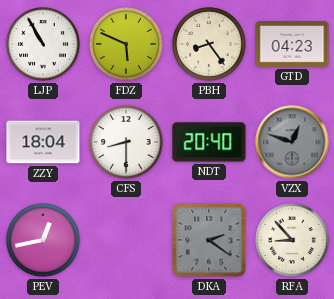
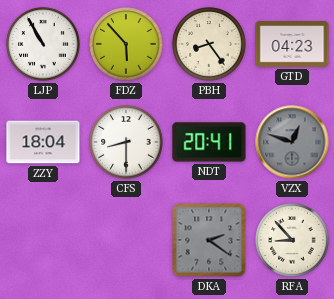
FDZ: 5:49 -> 5:53 (126, 44)
NDT: 20:40 -> 20:41 (209, 142)
PEV: 12:43 -> none (43, 240)
